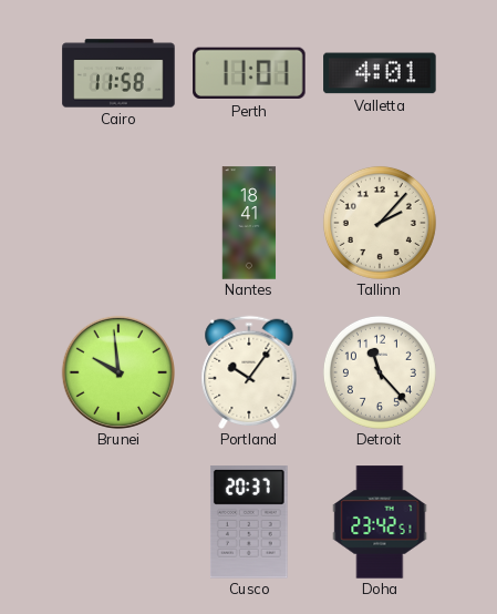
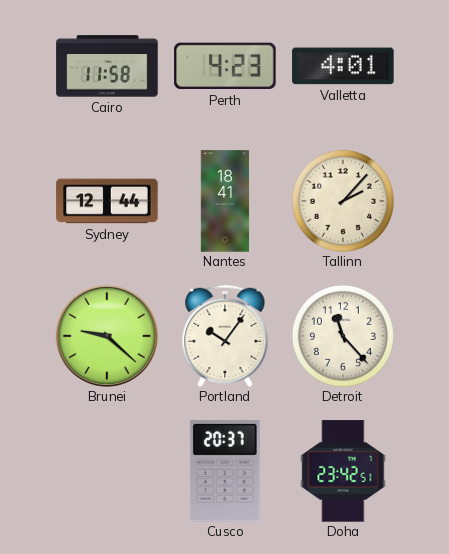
Perth: 11:01 -> 4:23 (225, 66)
Sydney: none -> 12:44 (107, 201)
Brunei: 9:59 -> 9:22 (106, 335)
